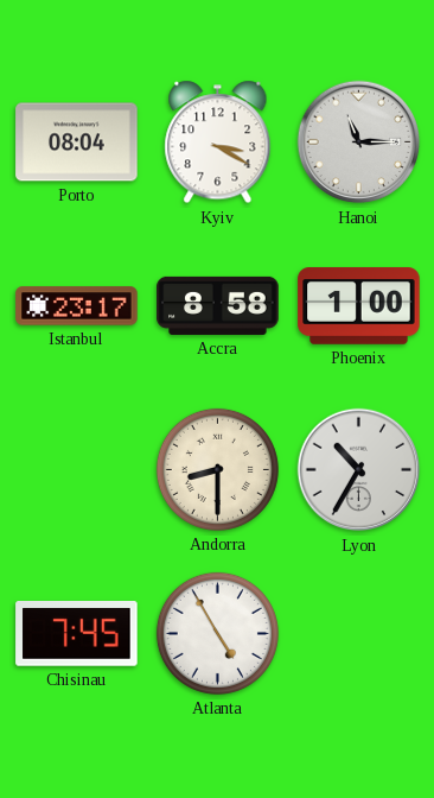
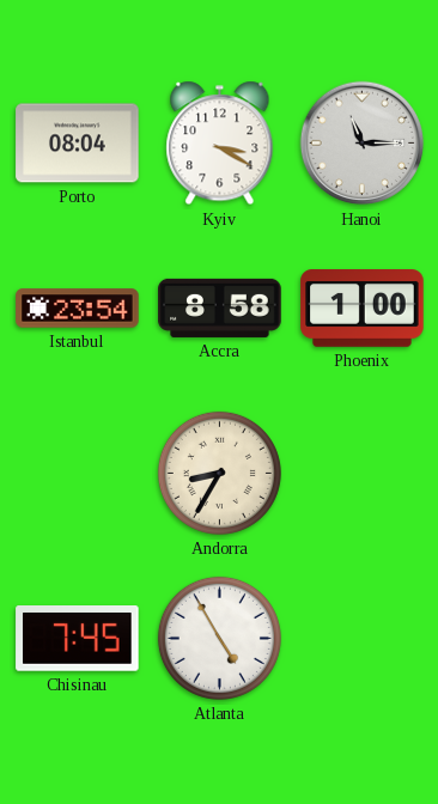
Istanbul: 23:17 -> 23:54 (78, 309)
Andorra: 8:30 -> 8:35 (219, 473)
Lyon: 10:35 -> none (359, 470)
